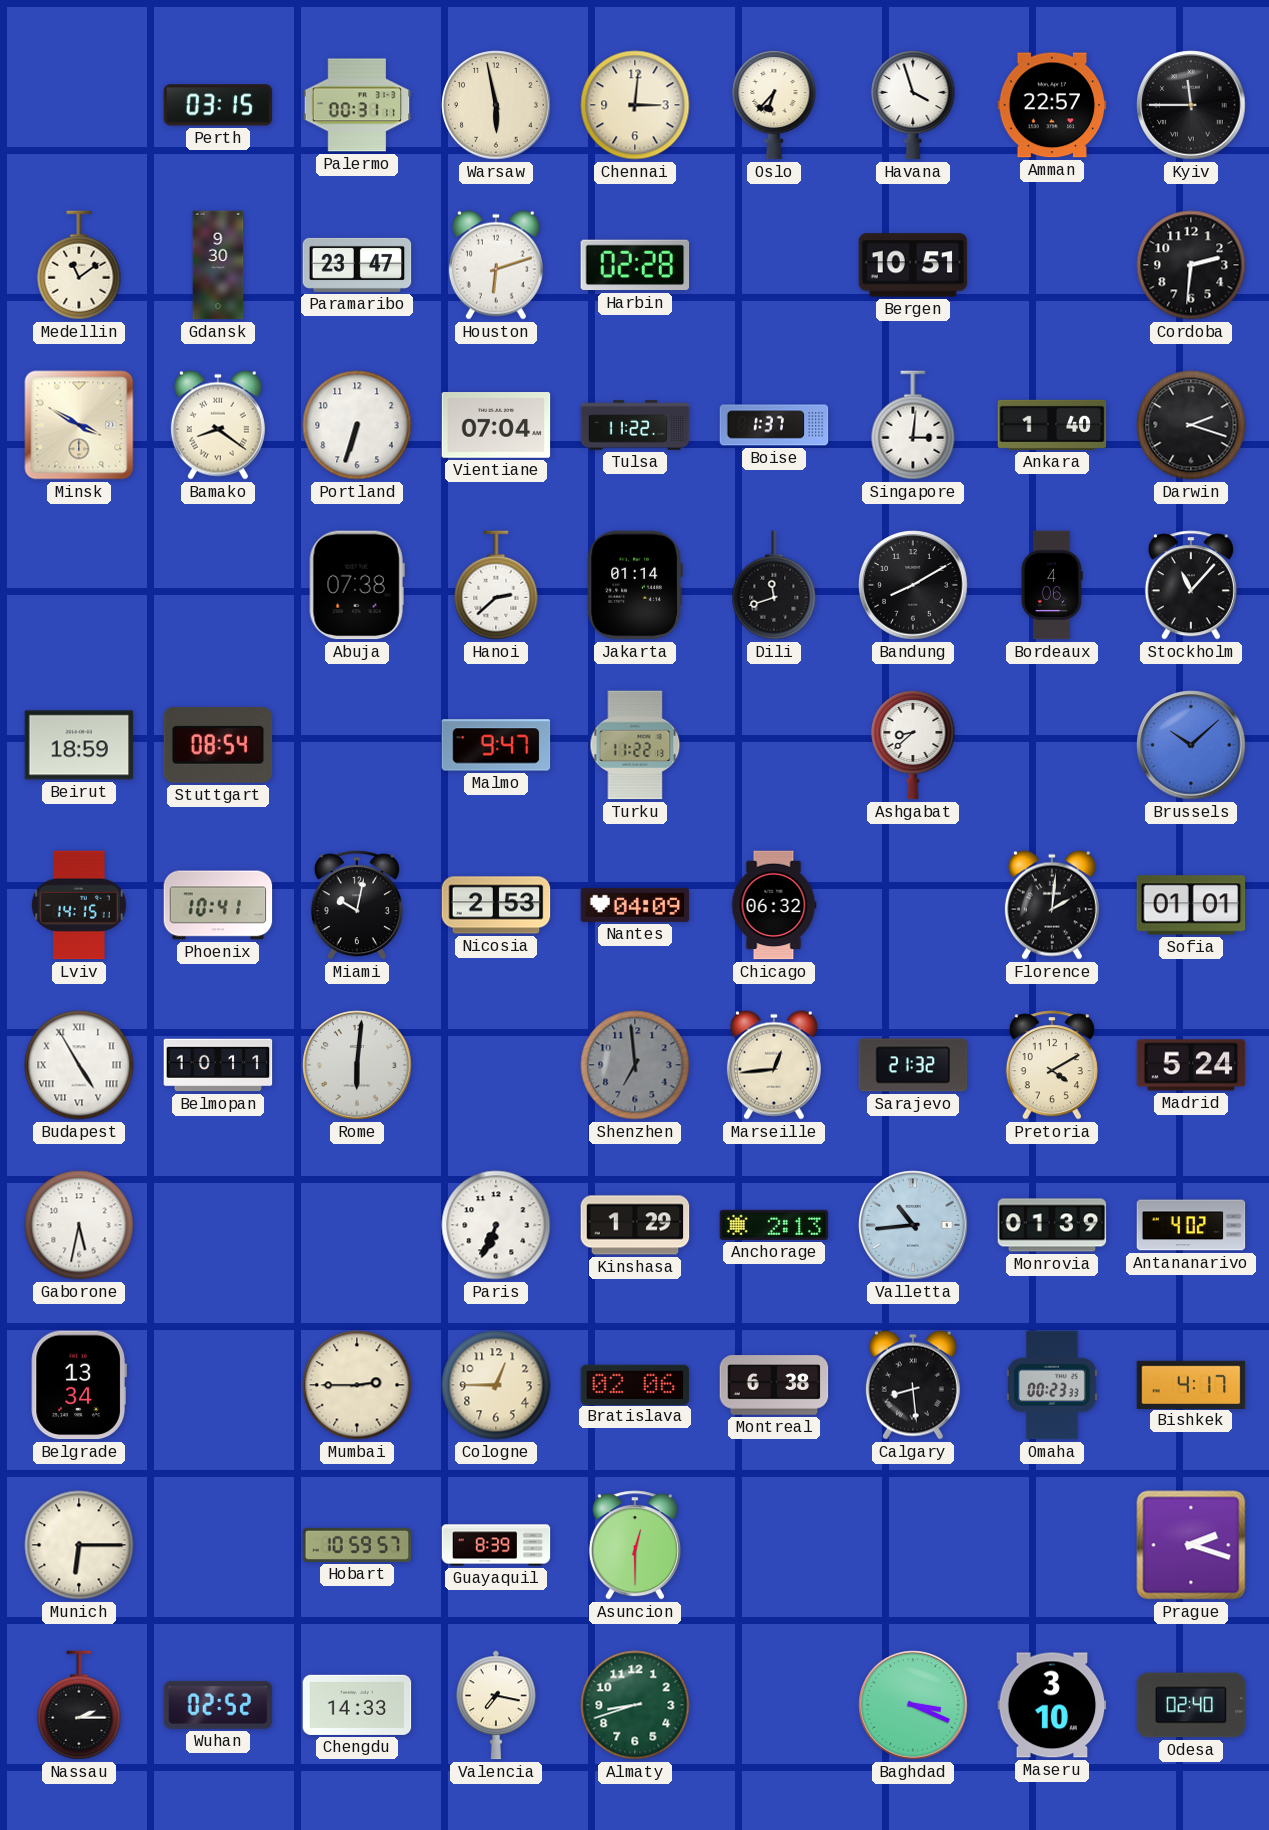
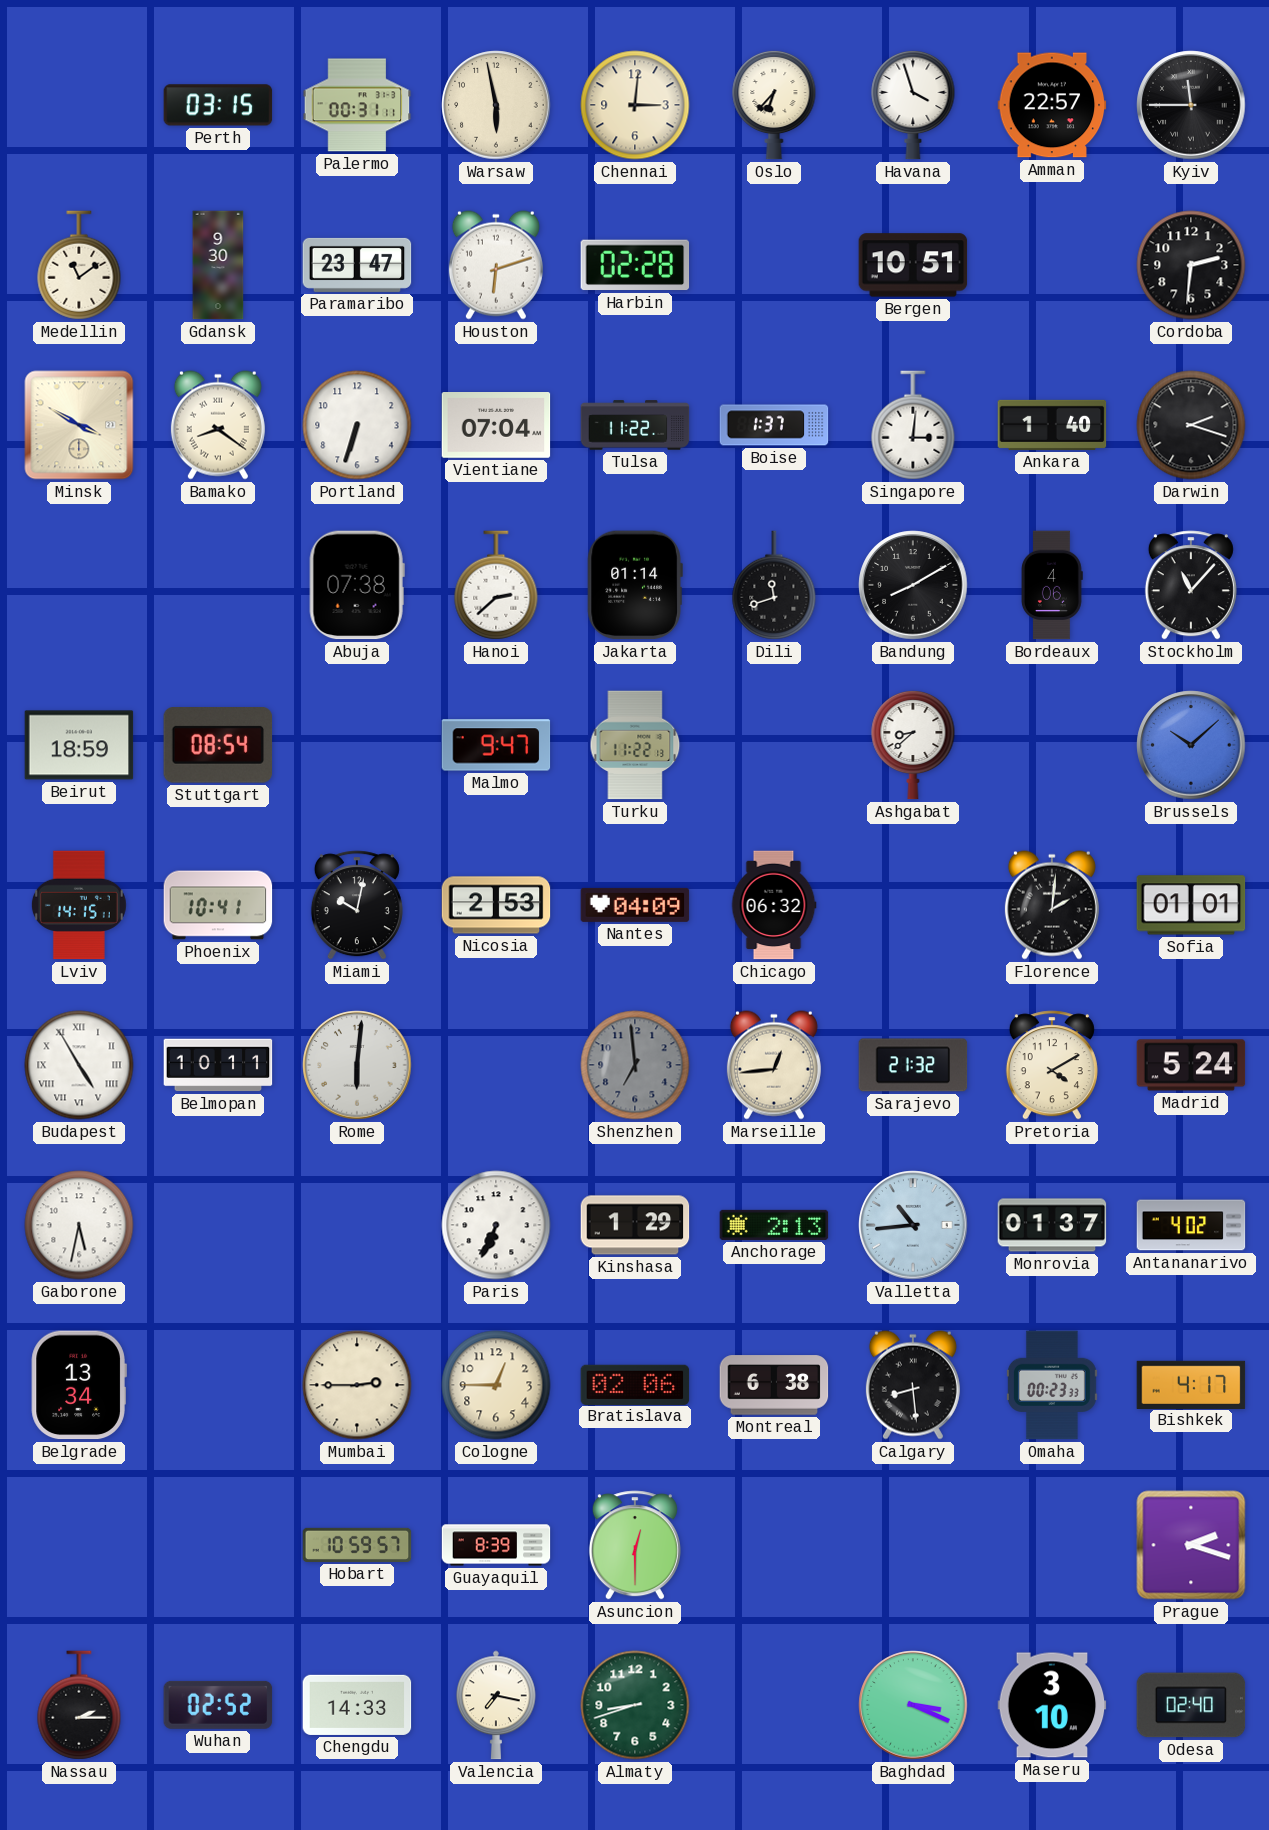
Monrovia: 01:39 -> 01:37 (1052, 1225)
Munich: 6:15 -> none (79, 1545)
